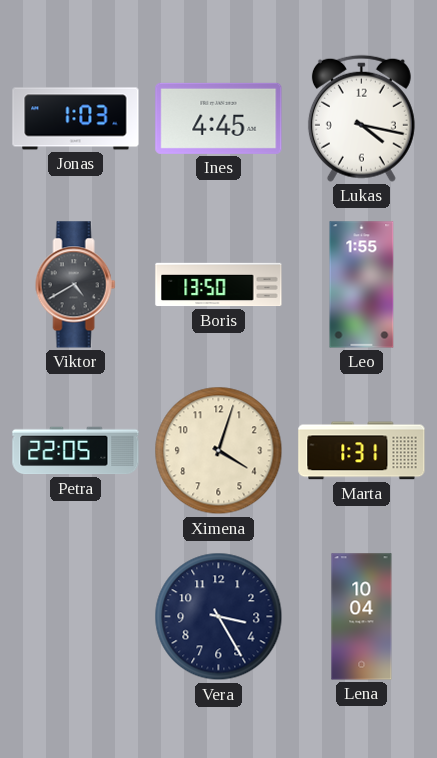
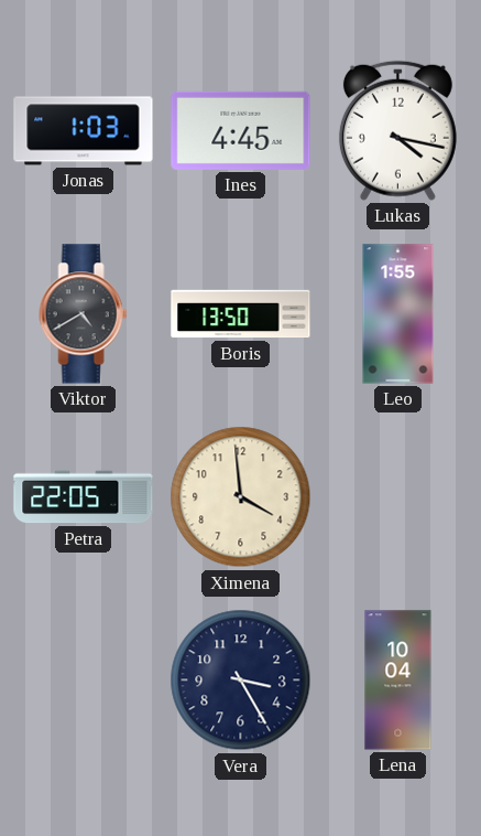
Ximena: 4:03 -> 3:59 (241, 497)
Marta: 1:31 -> none (362, 451)
